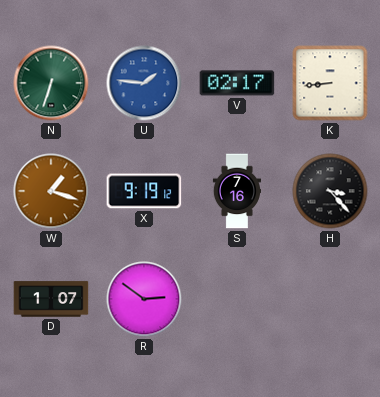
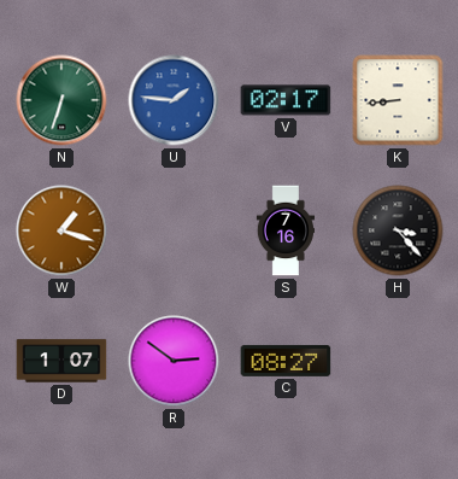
X: 9:19 -> none (144, 191)
C: none -> 08:27 (286, 361)
